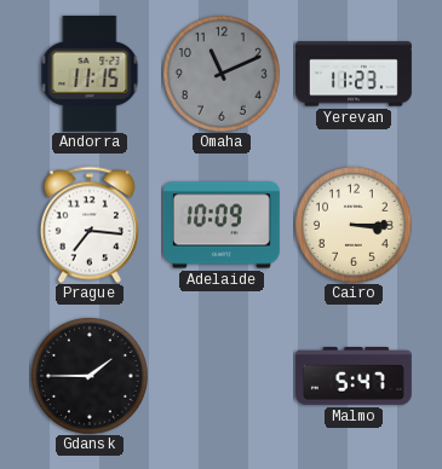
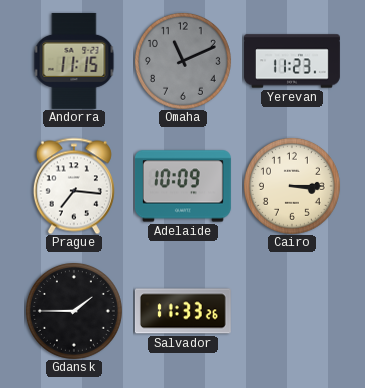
Salvador: none -> 11:33 (183, 311)
Malmo: 5:47 -> none (354, 376)
